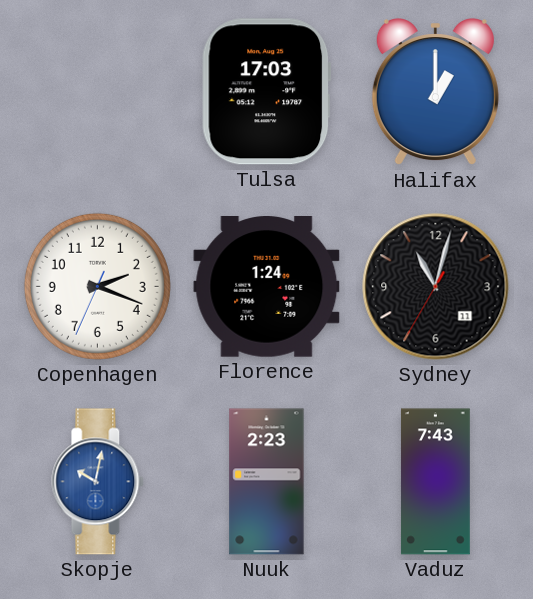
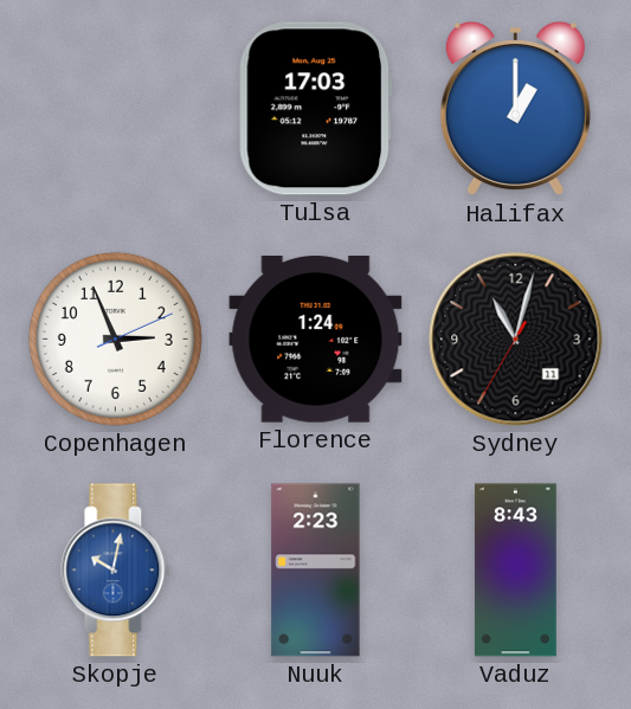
Copenhagen: 2:18 -> 2:56 (115, 339)
Vaduz: 7:43 -> 8:43 (515, 571)
